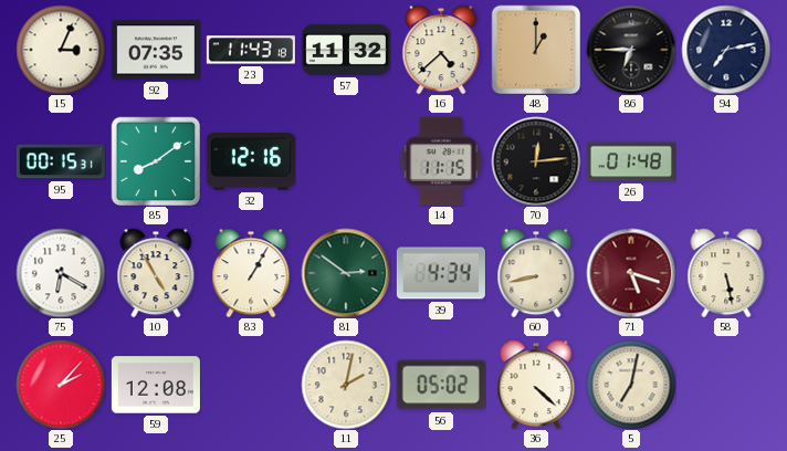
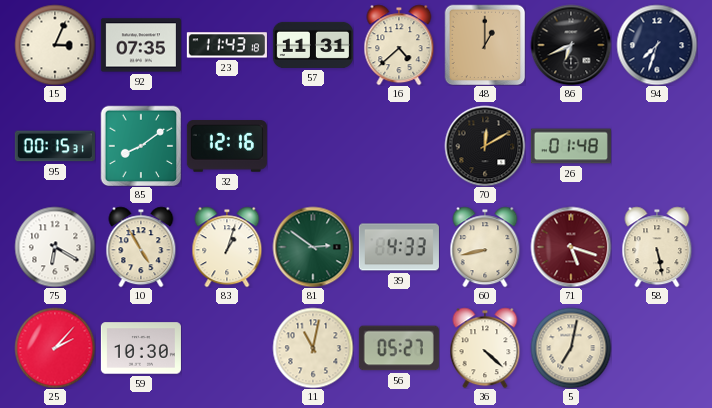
57: 11:32 -> 11:31 (313, 45)
86: 6:45 -> 6:41 (571, 45)
94: 7:13 -> 7:33 (657, 45)
14: 11:15 -> none (441, 161)
70: 12:14 -> 12:10 (485, 146)
83: 1:05 -> 1:03 (227, 247)
39: 4:34 -> 4:33 (399, 247)
59: 12:08 -> 10:30 (141, 348)
11: 2:02 -> 11:02 (313, 348)
56: 05:02 -> 05:27 (399, 348)
